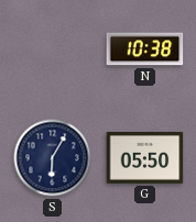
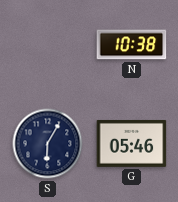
G: 05:50 -> 05:46 (132, 143)
